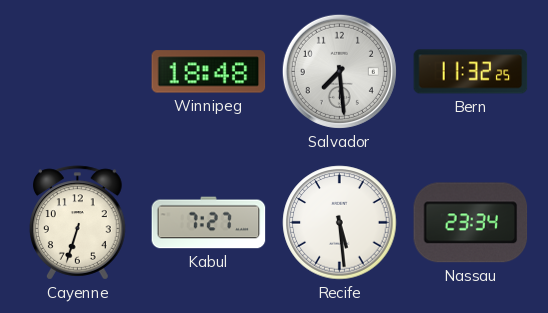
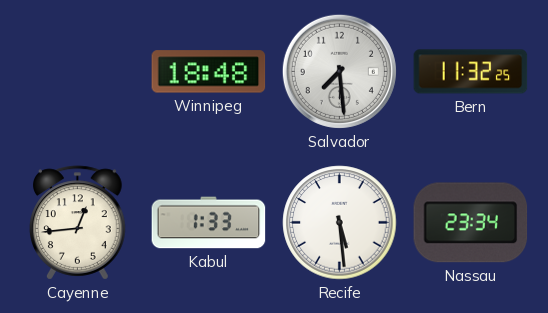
Cayenne: 6:33 -> 12:44 (78, 223)
Kabul: 7:27 -> 1:33 (209, 223)
